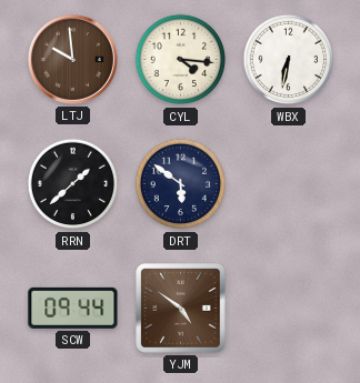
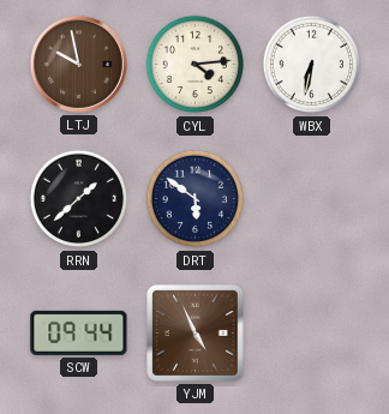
LTJ: 9:59 -> 9:58 (78, 64)
CYL: 4:16 -> 4:14 (196, 65)
YJM: 4:51 -> 4:56 (196, 334)
